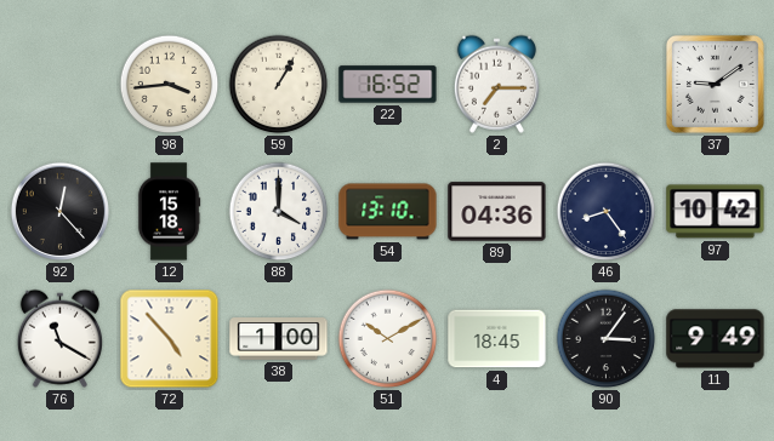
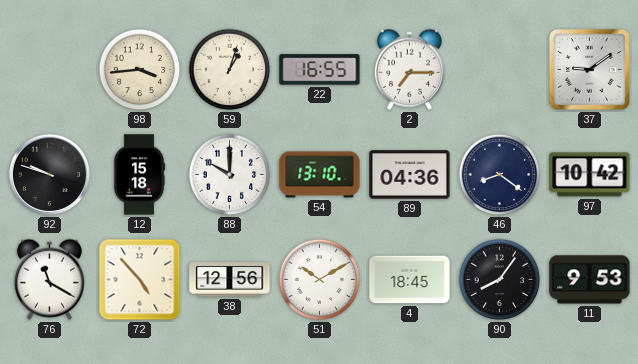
59: 1:05 -> 1:03 (230, 70)
22: 16:52 -> 16:55 (320, 70)
92: 12:23 -> 9:48 (49, 174)
88: 4:00 -> 10:00 (230, 175)
46: 8:24 -> 8:21 (500, 175)
38: 1:00 -> 12:56 (230, 280)
90: 3:06 -> 8:06 (500, 280)
11: 9:49 -> 9:53 (590, 280)
